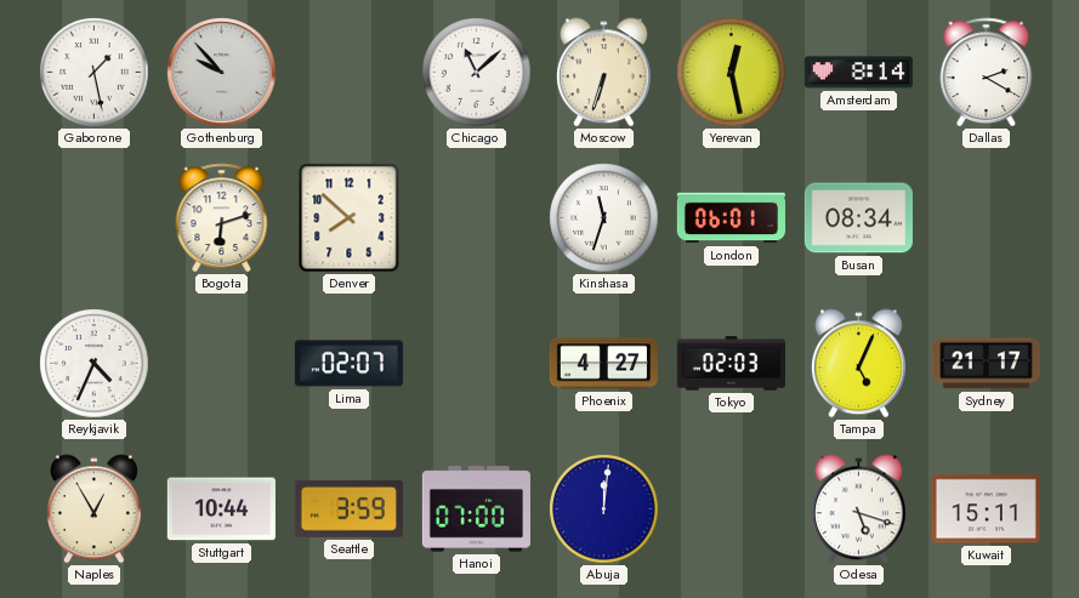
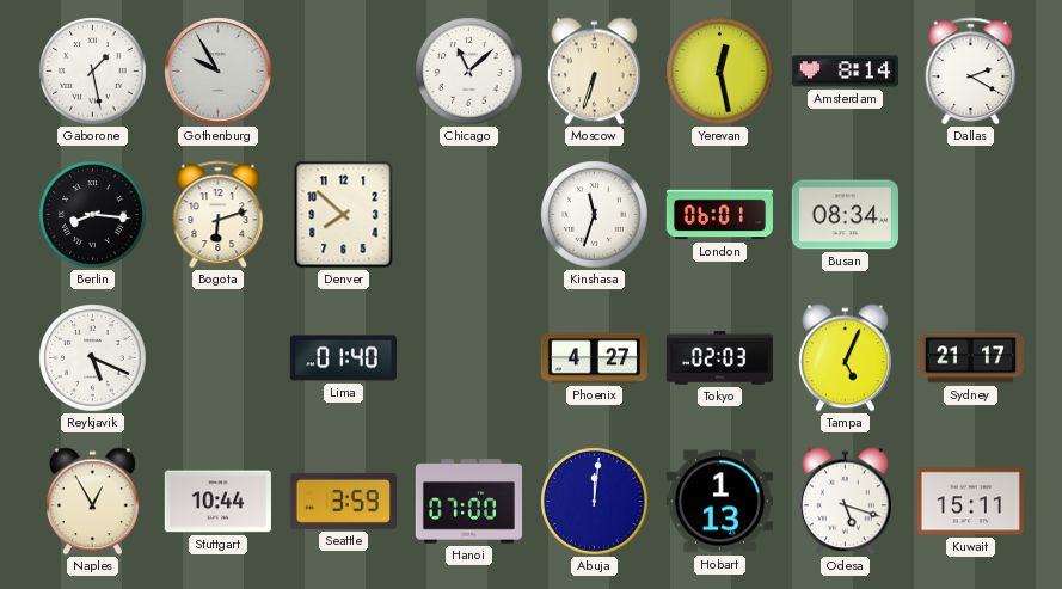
Gothenburg: 9:53 -> 9:55 (219, 72)
Berlin: none -> 8:16 (93, 215)
Reykjavik: 4:34 -> 5:19 (93, 358)
Lima: 02:07 -> 01:40 (343, 358)
Hobart: none -> 1:13 (719, 502)
